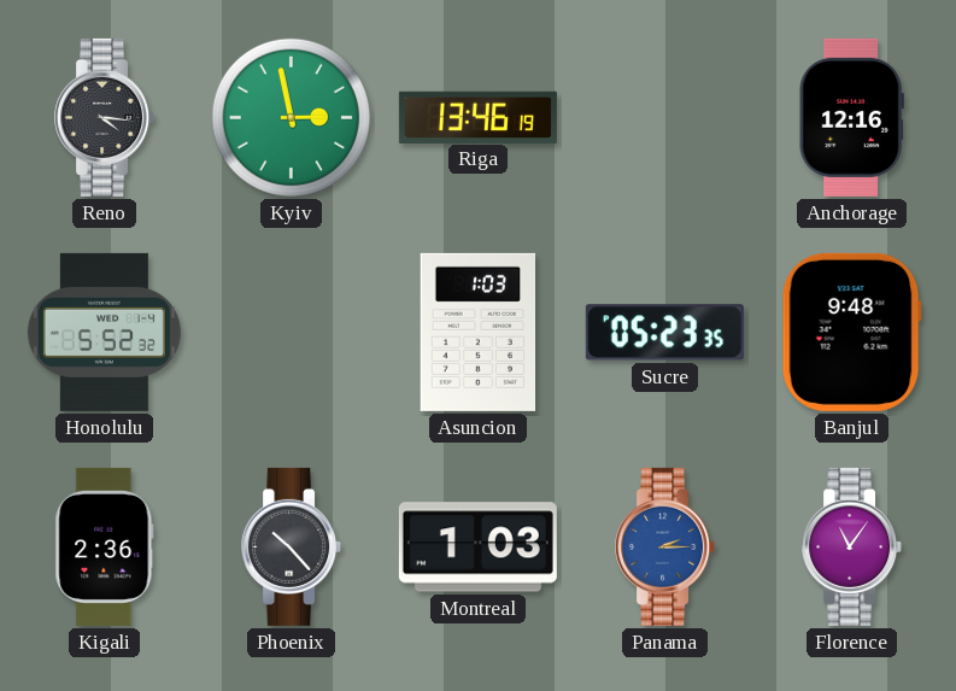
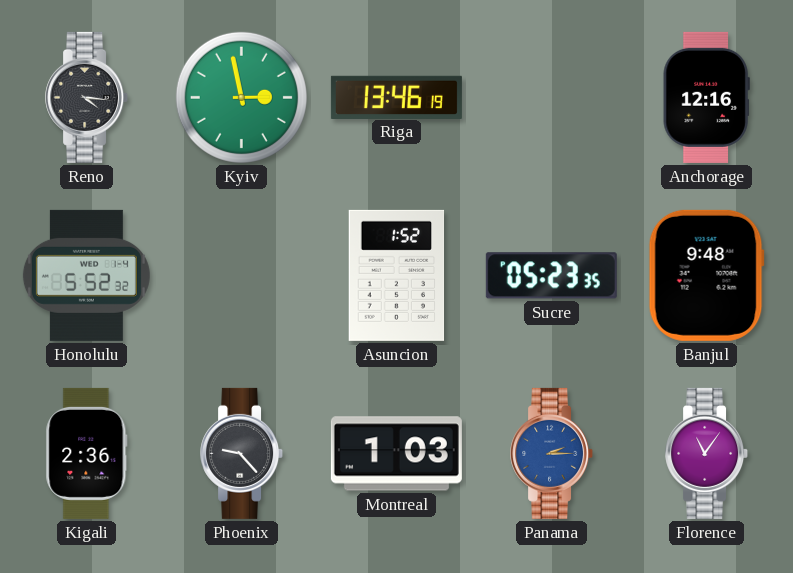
Asuncion: 1:03 -> 1:52 (397, 275)
Phoenix: 10:23 -> 9:23 (242, 453)
